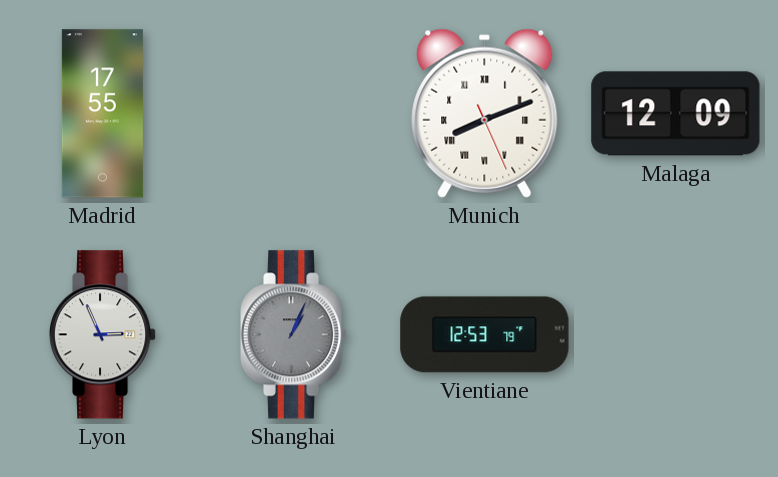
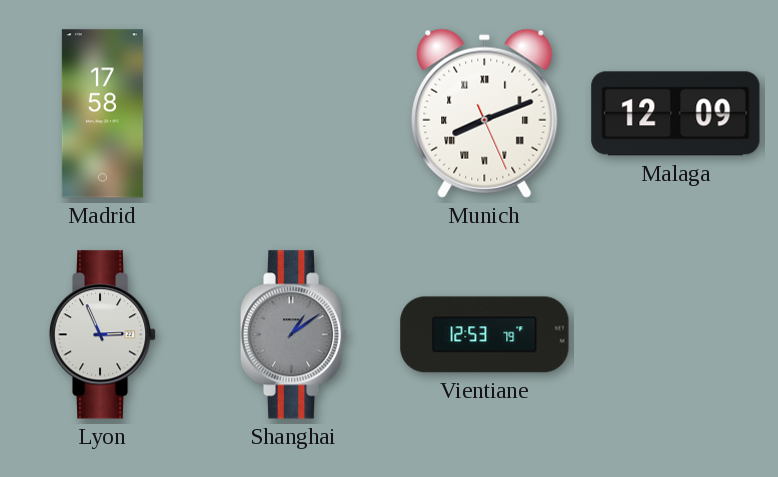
Madrid: 17:55 -> 17:58 (102, 114)
Shanghai: 1:04 -> 1:09 (294, 335)
